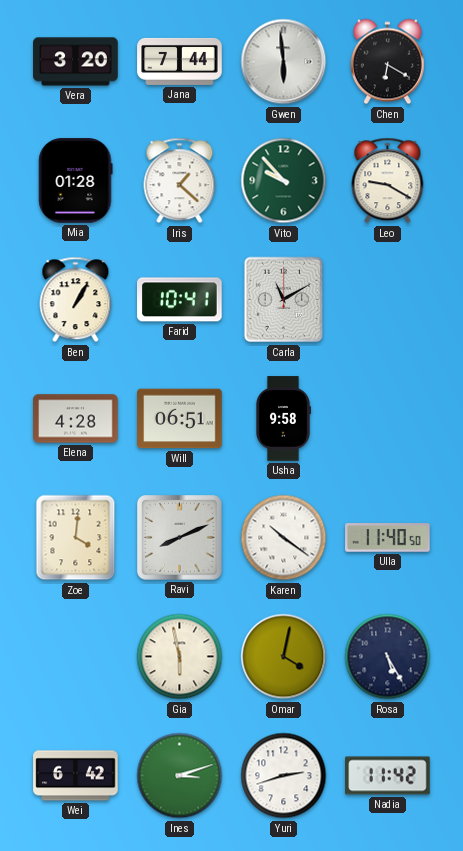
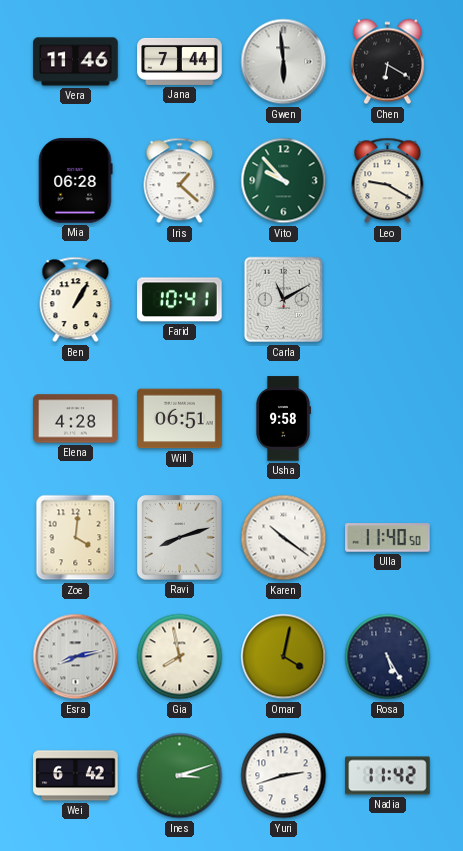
Vera: 3:20 -> 11:46 (76, 62)
Mia: 01:28 -> 06:28 (76, 181)
Ravi: 8:11 -> 8:12 (180, 538)
Esra: none -> 8:13 (76, 657)
Gia: 5:58 -> 7:58 (180, 657)
